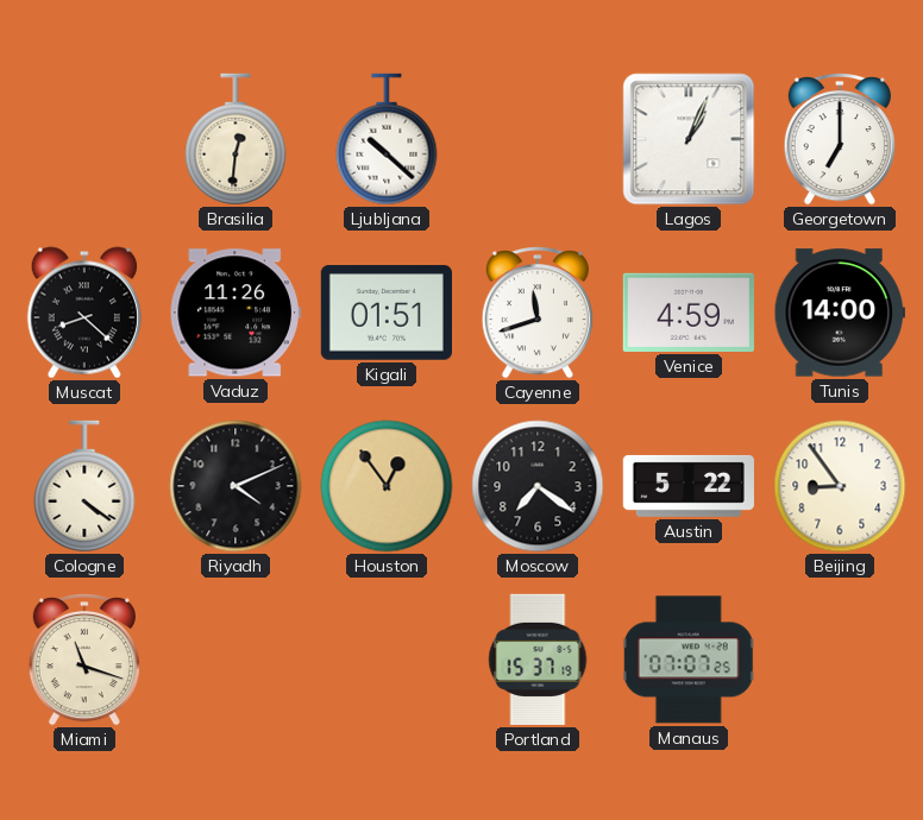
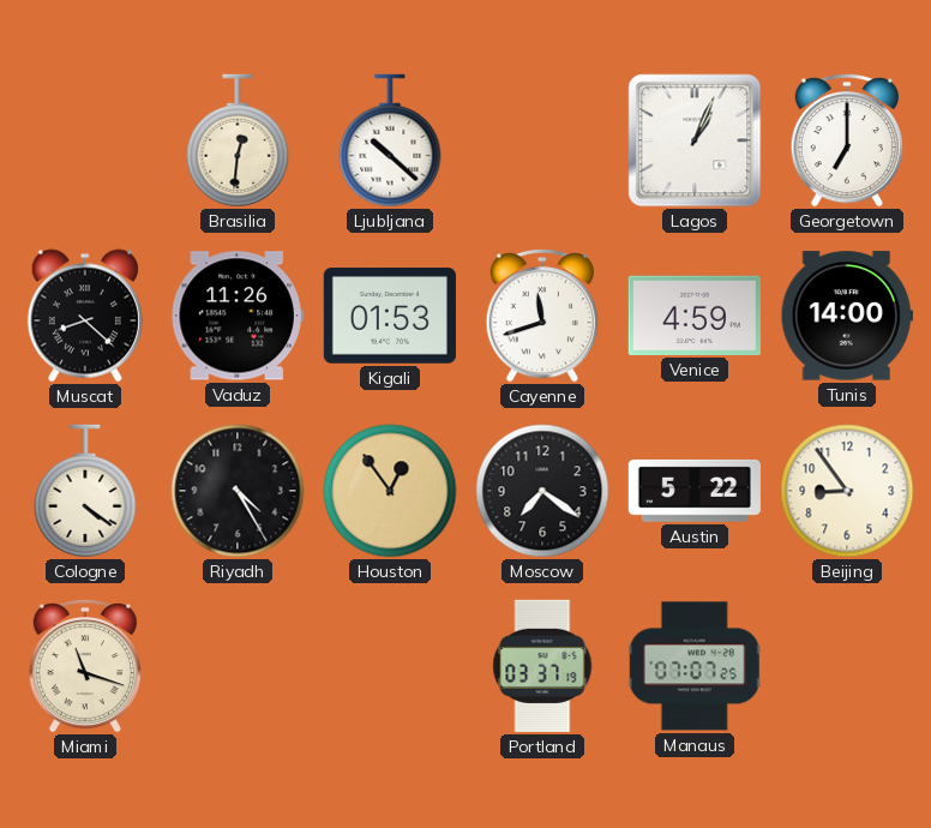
Kigali: 01:51 -> 01:53 (390, 316)
Riyadh: 4:11 -> 4:25 (238, 491)
Portland: 15:37 -> 03:37 (542, 666)
